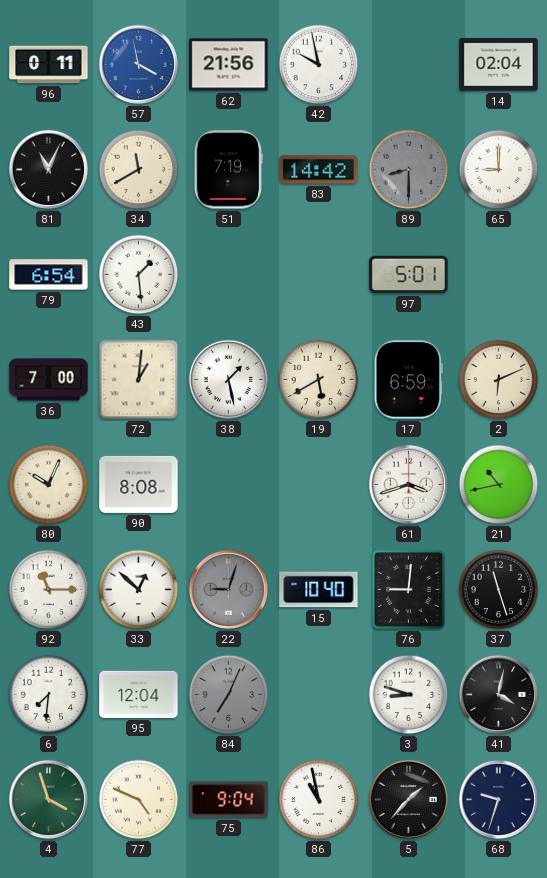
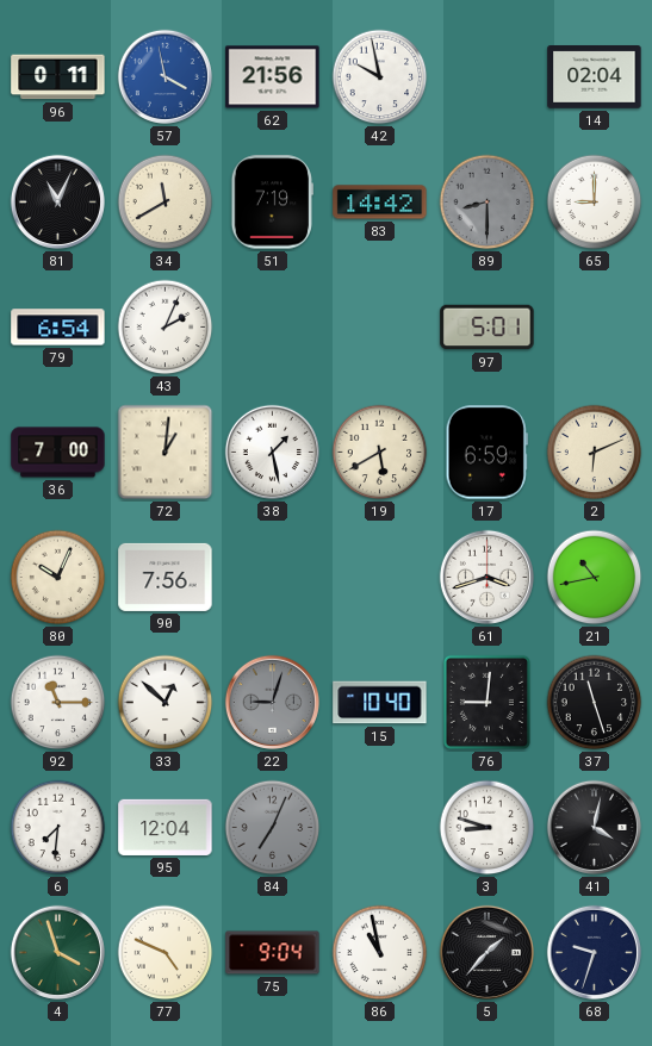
43: 1:29 -> 2:04 (166, 328)
90: 8:08 -> 7:56 (166, 577)
